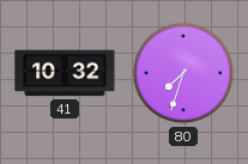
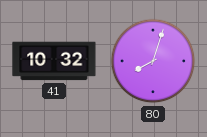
80: 7:33 -> 8:03 (153, 61)
